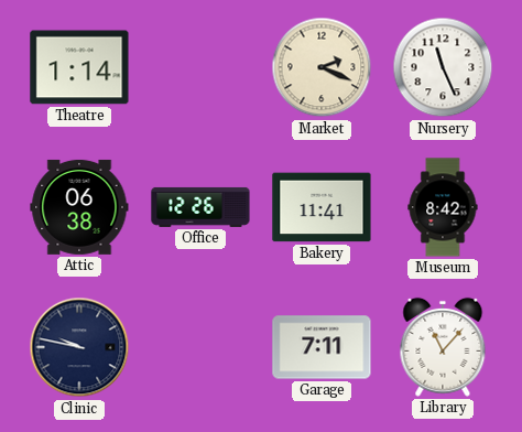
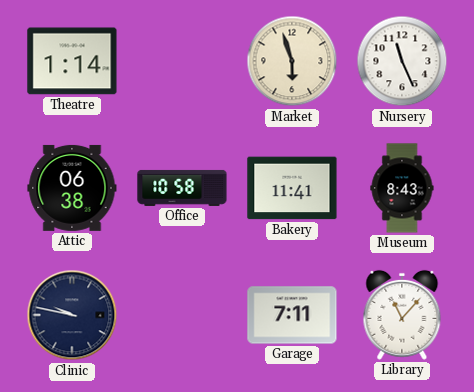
Market: 2:19 -> 5:57 (292, 61)
Office: 12:26 -> 10:58 (182, 188)
Museum: 8:42 -> 8:43 (402, 188)
